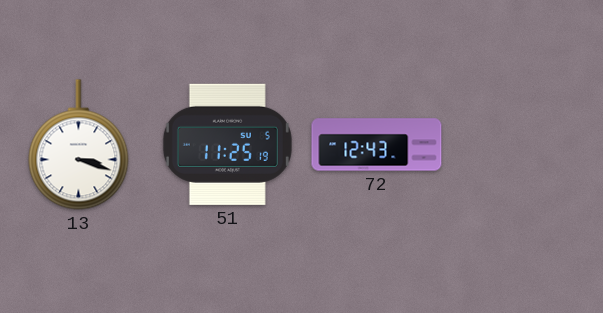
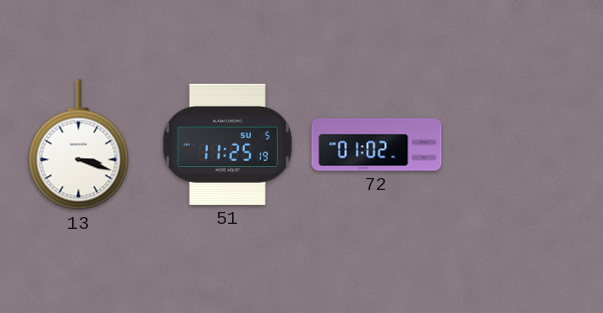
72: 12:43 -> 01:02 (377, 145)
